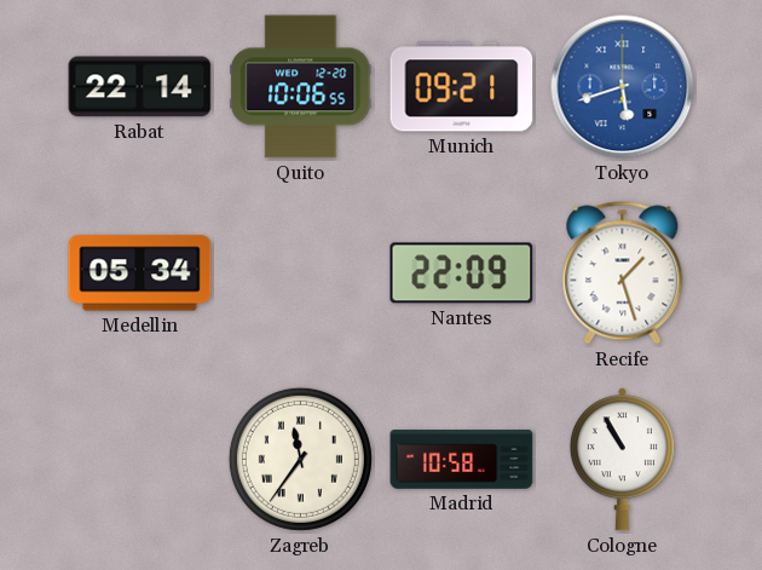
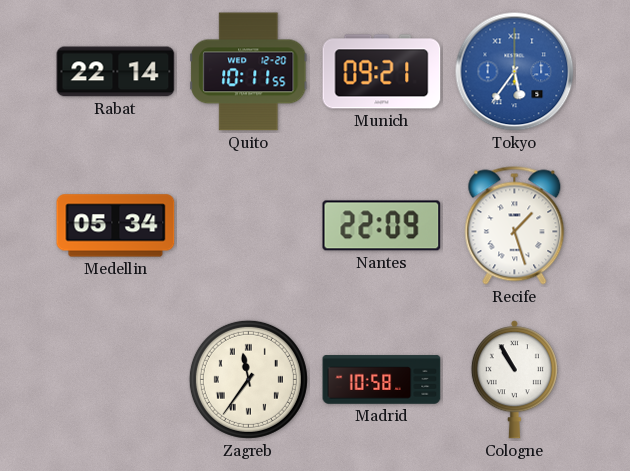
Quito: 10:06 -> 10:11 (249, 72)
Tokyo: 5:42 -> 5:36 (515, 72)
